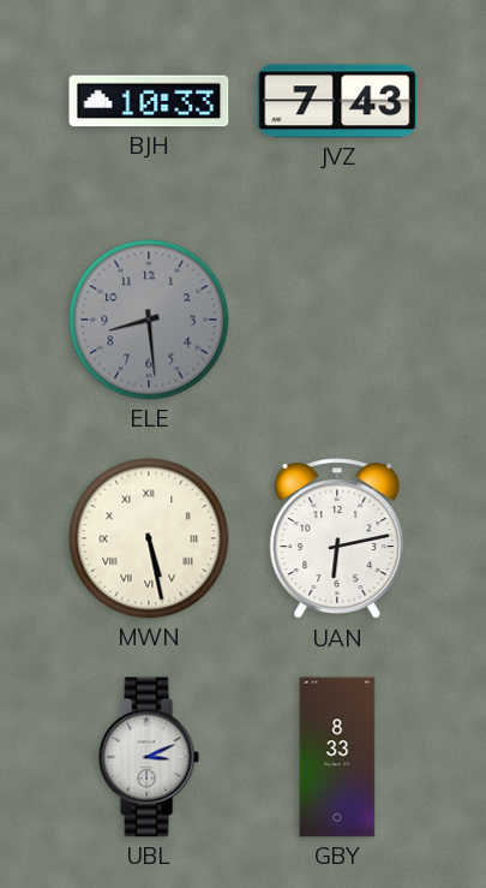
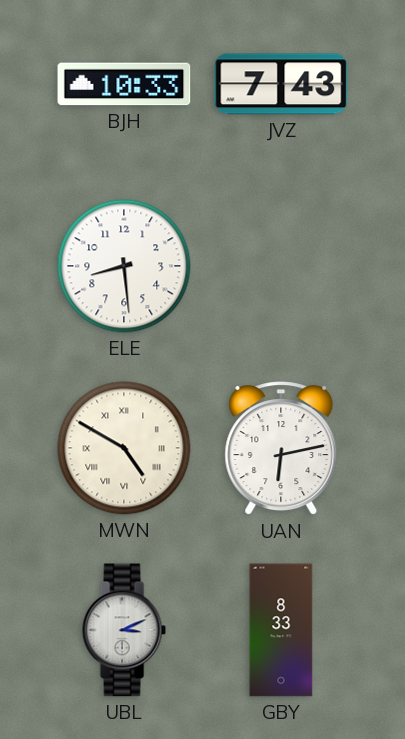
ELE dial: grey -> white (124, 266)
MWN: 5:28 -> 4:50 (124, 448)
